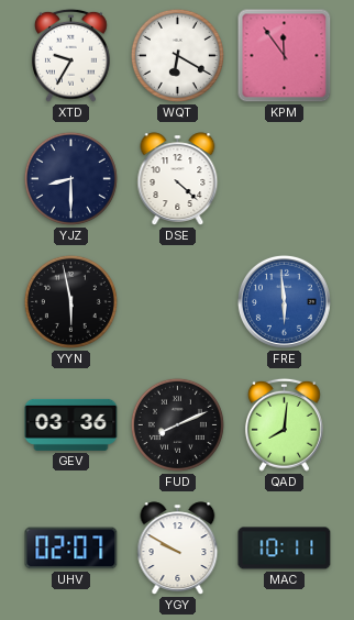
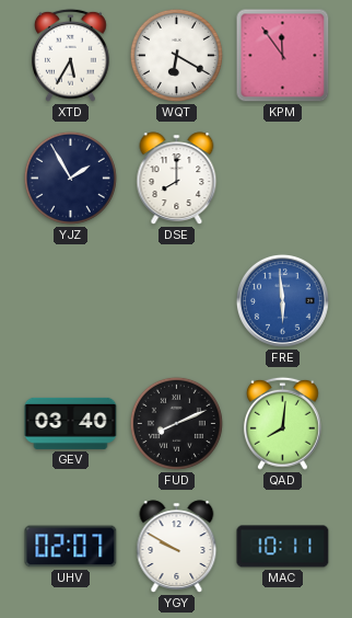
XTD: 9:35 -> 5:35 (71, 55)
YJZ: 8:30 -> 1:55 (70, 178)
DSE: 4:22 -> 8:00 (177, 179)
YYN: 5:58 -> none (70, 301)
GEV: 03:36 -> 03:40 (71, 423)
